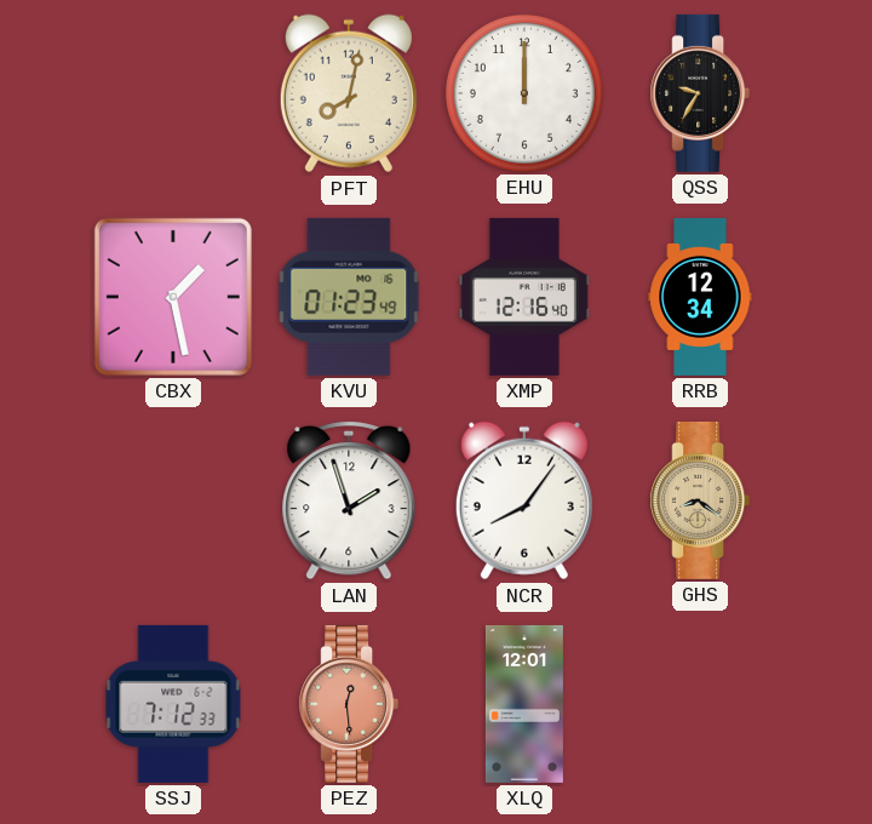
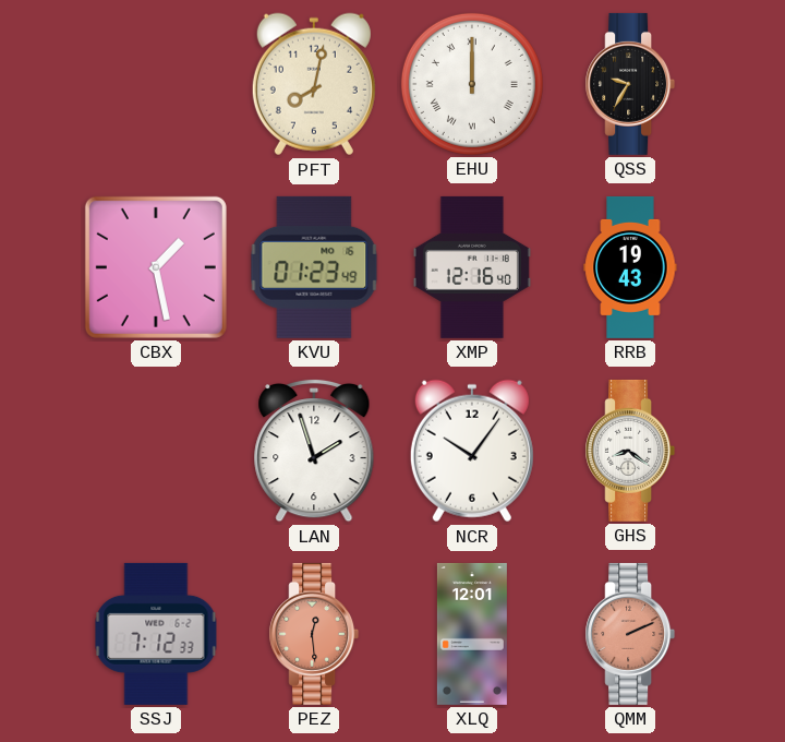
EHU numerals: Arabic -> Roman (472, 84)
RRB: 12:34 -> 19:43 (630, 267)
NCR: 8:06 -> 10:06 (472, 451)
GHS dial: champagne -> white (630, 451)
QMM: none -> 2:11 (630, 634)
